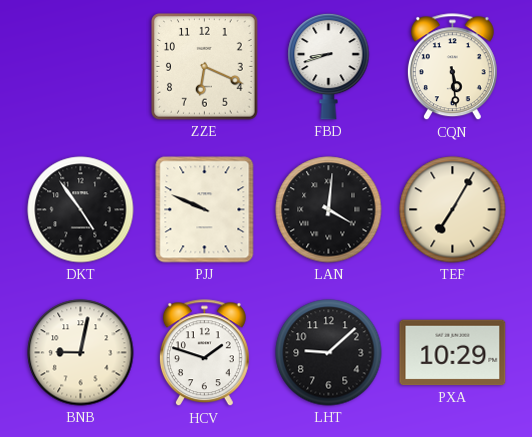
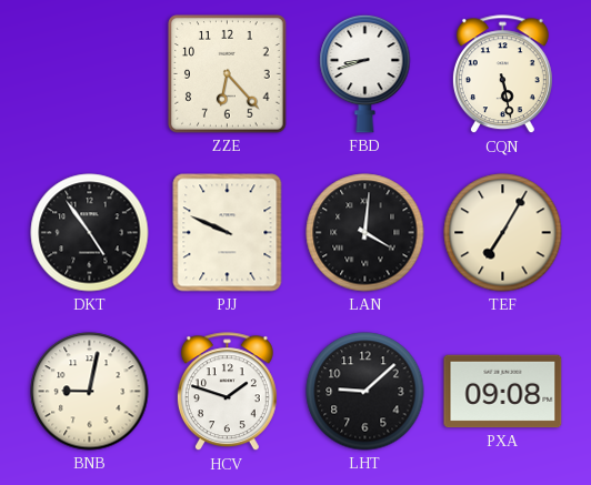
ZZE: 6:19 -> 6:23 (228, 74)
CQN: 5:29 -> 5:28 (502, 74)
PXA: 10:29 -> 09:08 (503, 392)
